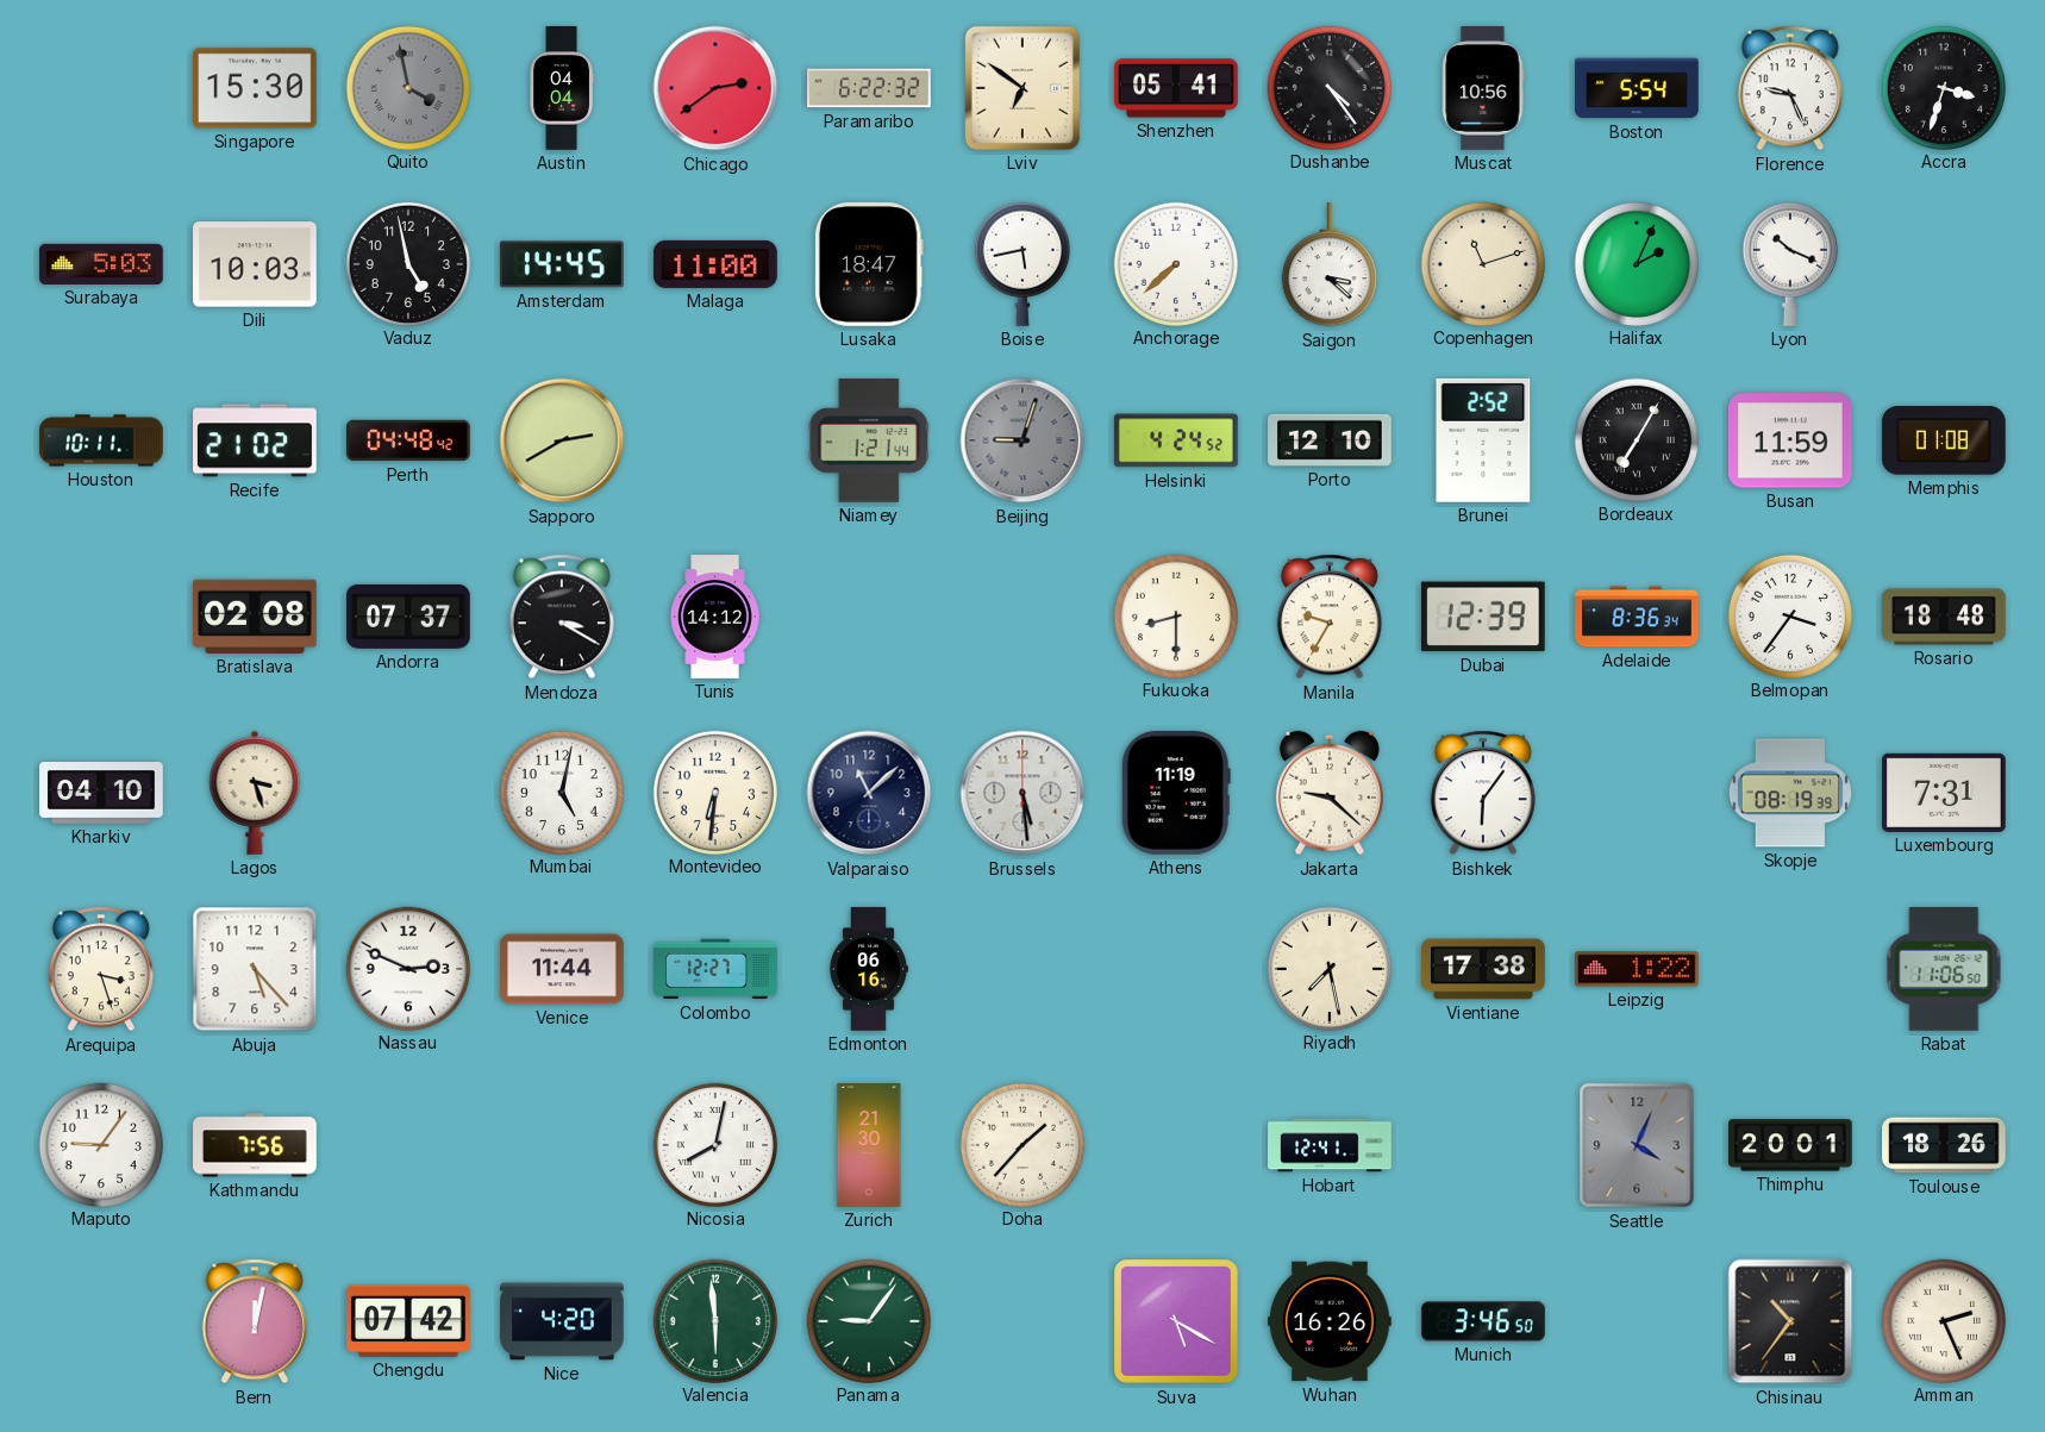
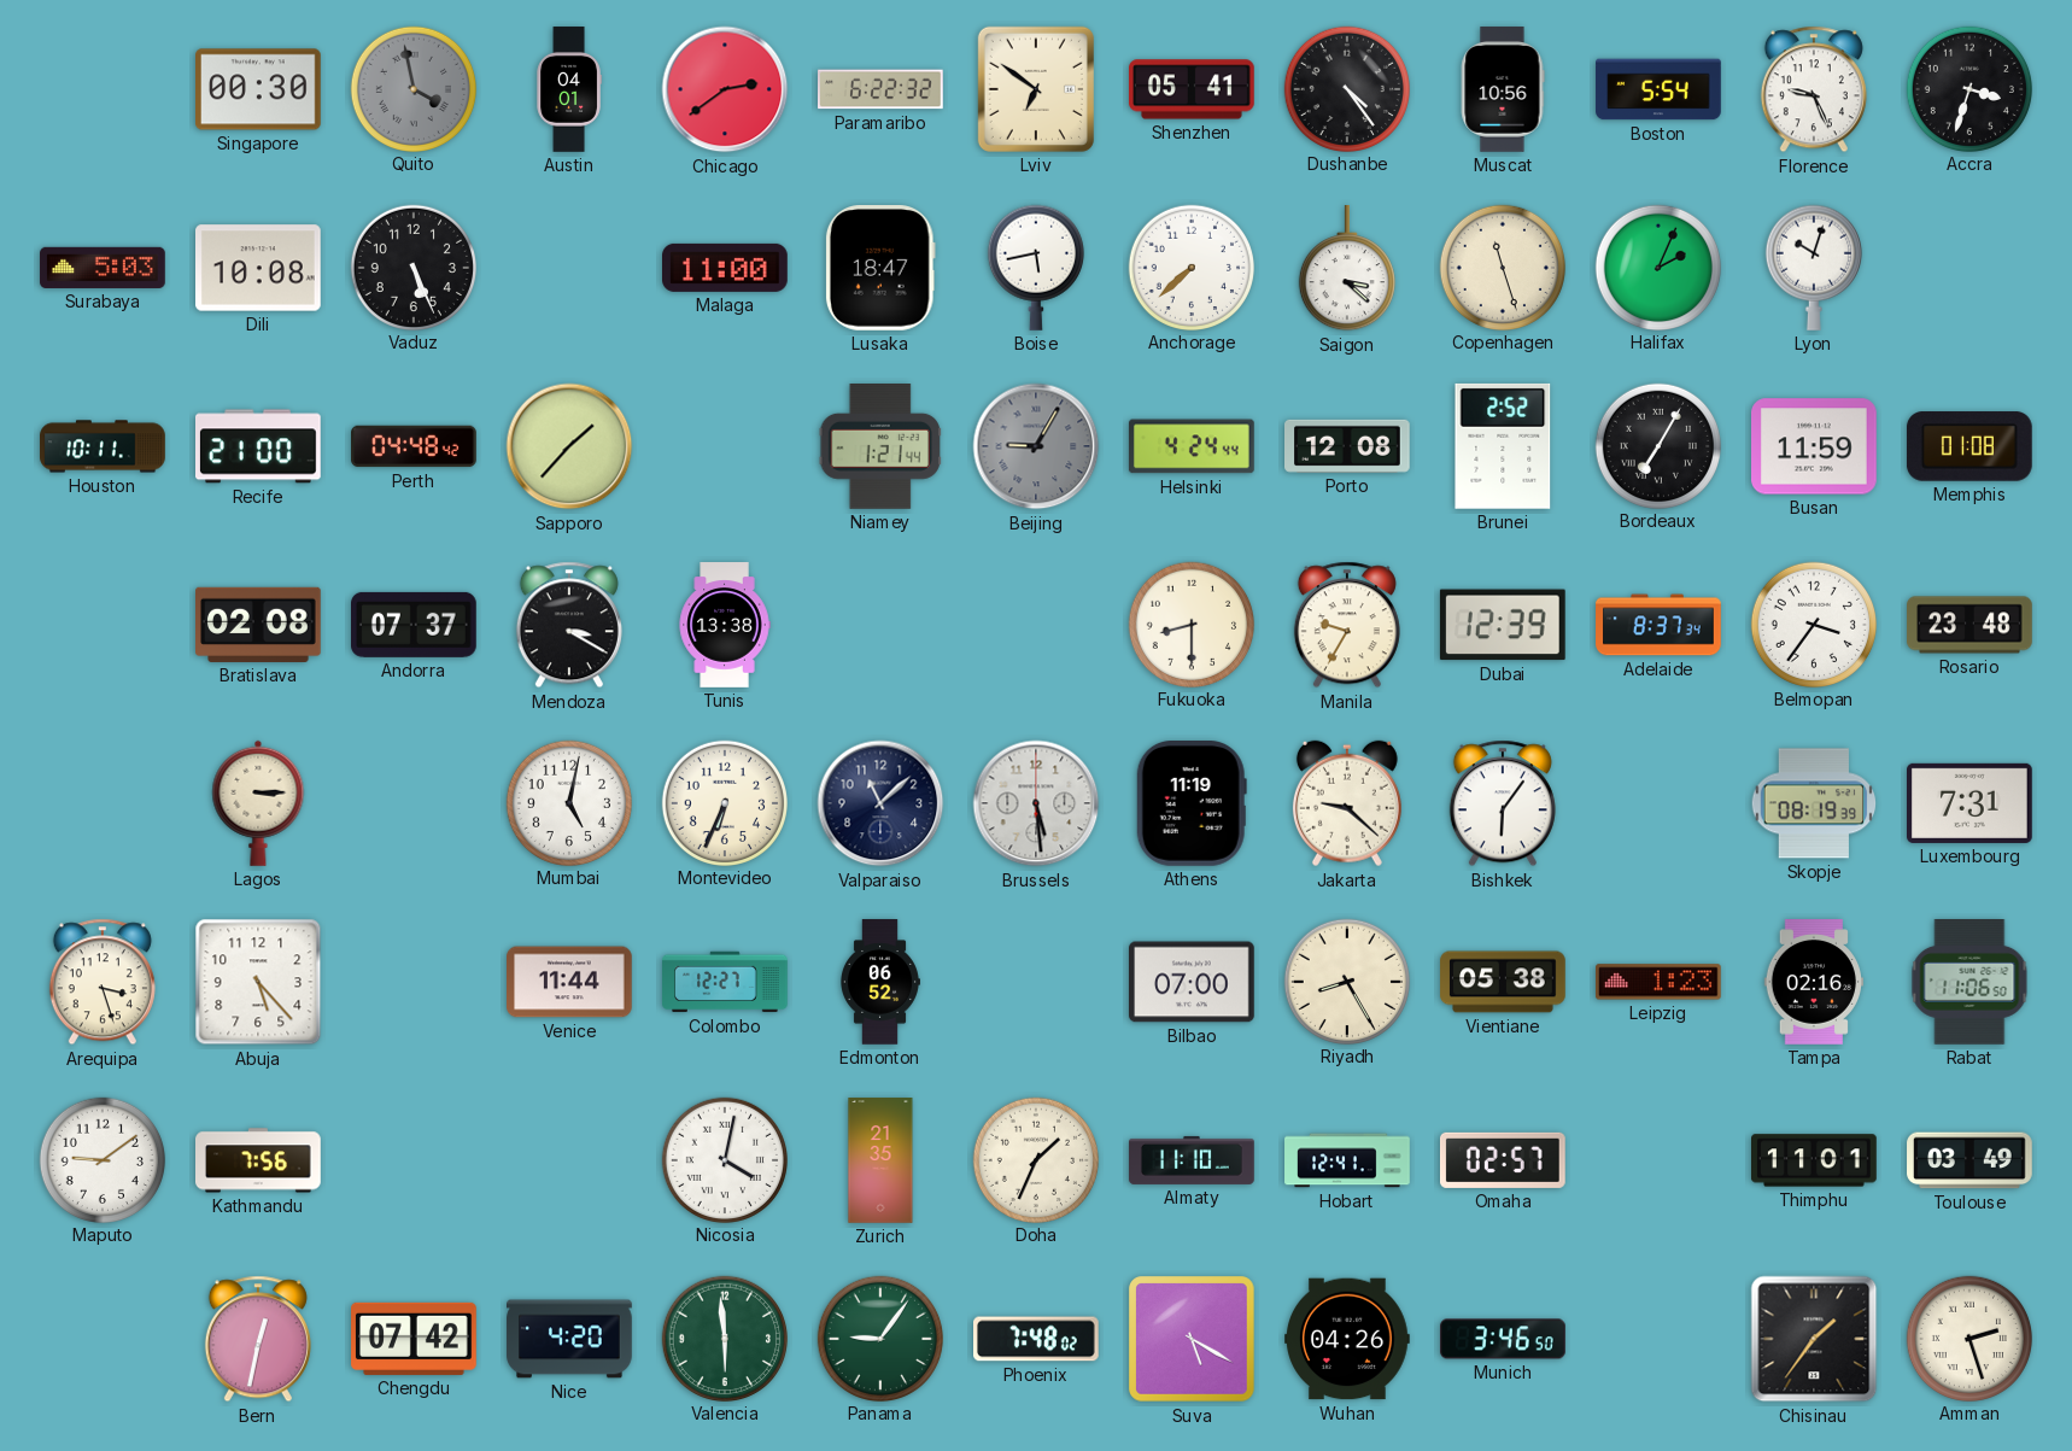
Singapore: 15:30 -> 00:30 (259, 89)
Austin: 04:04 -> 04:01 (569, 89)
Dili: 10:03 -> 10:08 (259, 268)
Vaduz: 4:58 -> 5:26 (412, 267)
Amsterdam: 14:45 -> none (562, 264)
Copenhagen: 11:12 -> 11:27 (1502, 267)
Lyon: 10:19 -> 10:03 (1814, 268)
Recife: 21:02 -> 21:00 (259, 446)
Sapporo: 2:40 -> 1:37 (569, 446)
Beijing: 9:03 -> 9:05 (1036, 446)
Helsinki: 4:24:52 -> 4:24:44 (1192, 446)
Porto: 12:10 -> 12:08 (1348, 446)
Tunis: 14:12 -> 13:38 (725, 625)
Adelaide: 8:36 -> 8:37 (1658, 625)
Rosario: 18:48 -> 23:48 (1969, 625)
Kharkiv: 04:10 -> none (101, 793)
Lagos: 3:27 -> 3:15 (258, 803)
Montevideo: 6:31 -> 6:34 (724, 802)
Nassau: 2:49 -> none (407, 968)
Edmonton: 06:16 -> 06:52 (880, 982)
Bilbao: none -> 07:00 (1193, 982)
Riyadh: 7:28 -> 8:25 (1346, 981)
Vientiane: 17:38 -> 05:38 (1503, 982)
Leipzig: 1:22 -> 1:23 (1660, 982)
Tampa: none -> 02:16 (1813, 983)
Maputo: 9:06 -> 9:09 (101, 1159)
Nicosia: 8:02 -> 4:02 (724, 1159)
Zurich: 21:30 -> 21:35 (880, 1160)
Doha: 1:37 -> 1:34 (1035, 1159)
Almaty: none -> 11:10 (1192, 1160)
Omaha: none -> 02:57 (1504, 1160)
Seattle: 4:04 -> none (1637, 1145)
Thimphu: 20:01 -> 11:01 (1815, 1160)
Toulouse: 18:26 -> 03:49 (1969, 1160)
Bern: 12:02 -> 12:32 (258, 1339)
Phoenix: none -> 7:48 (1037, 1339)
Wuhan: 16:26 -> 04:26 (1347, 1339)
Chisinau: 10:36 -> 1:36 (1814, 1339)
Amman: 2:26 -> 2:27 (1968, 1338)
